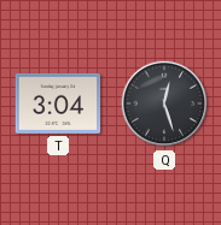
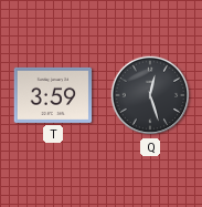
T: 3:04 -> 3:59 (53, 95)
